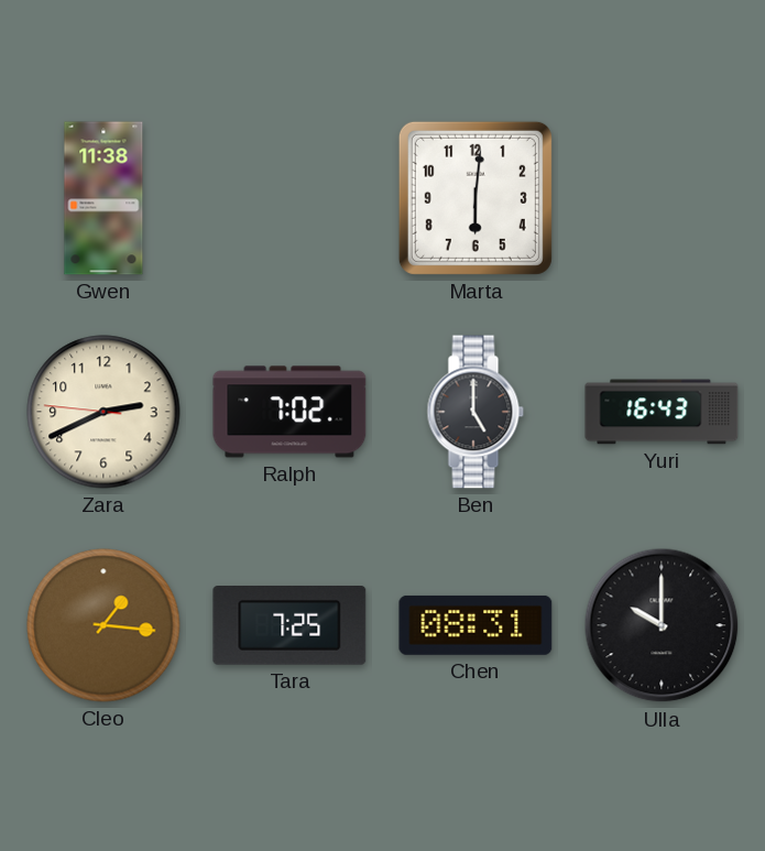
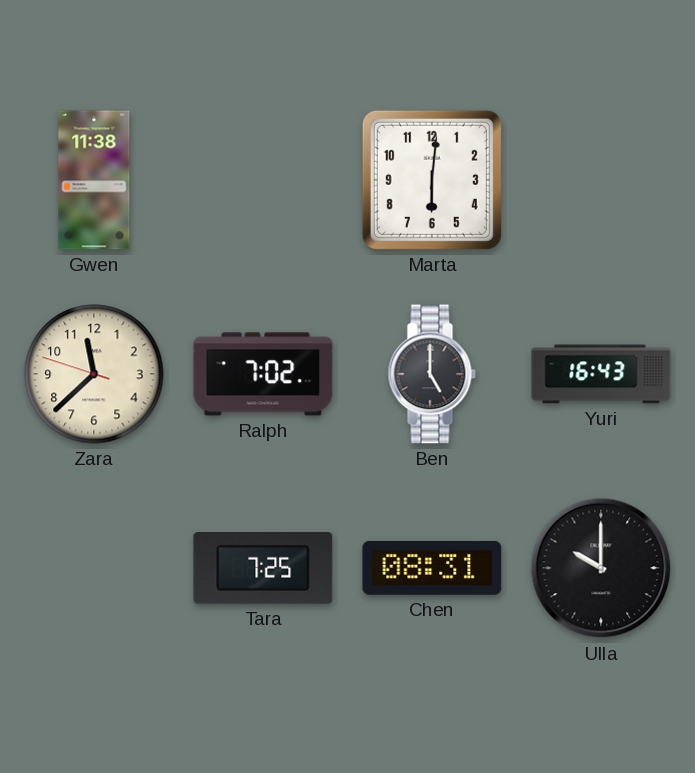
Zara: 2:40 -> 11:37 (94, 374)
Cleo: 1:16 -> none (103, 625)
